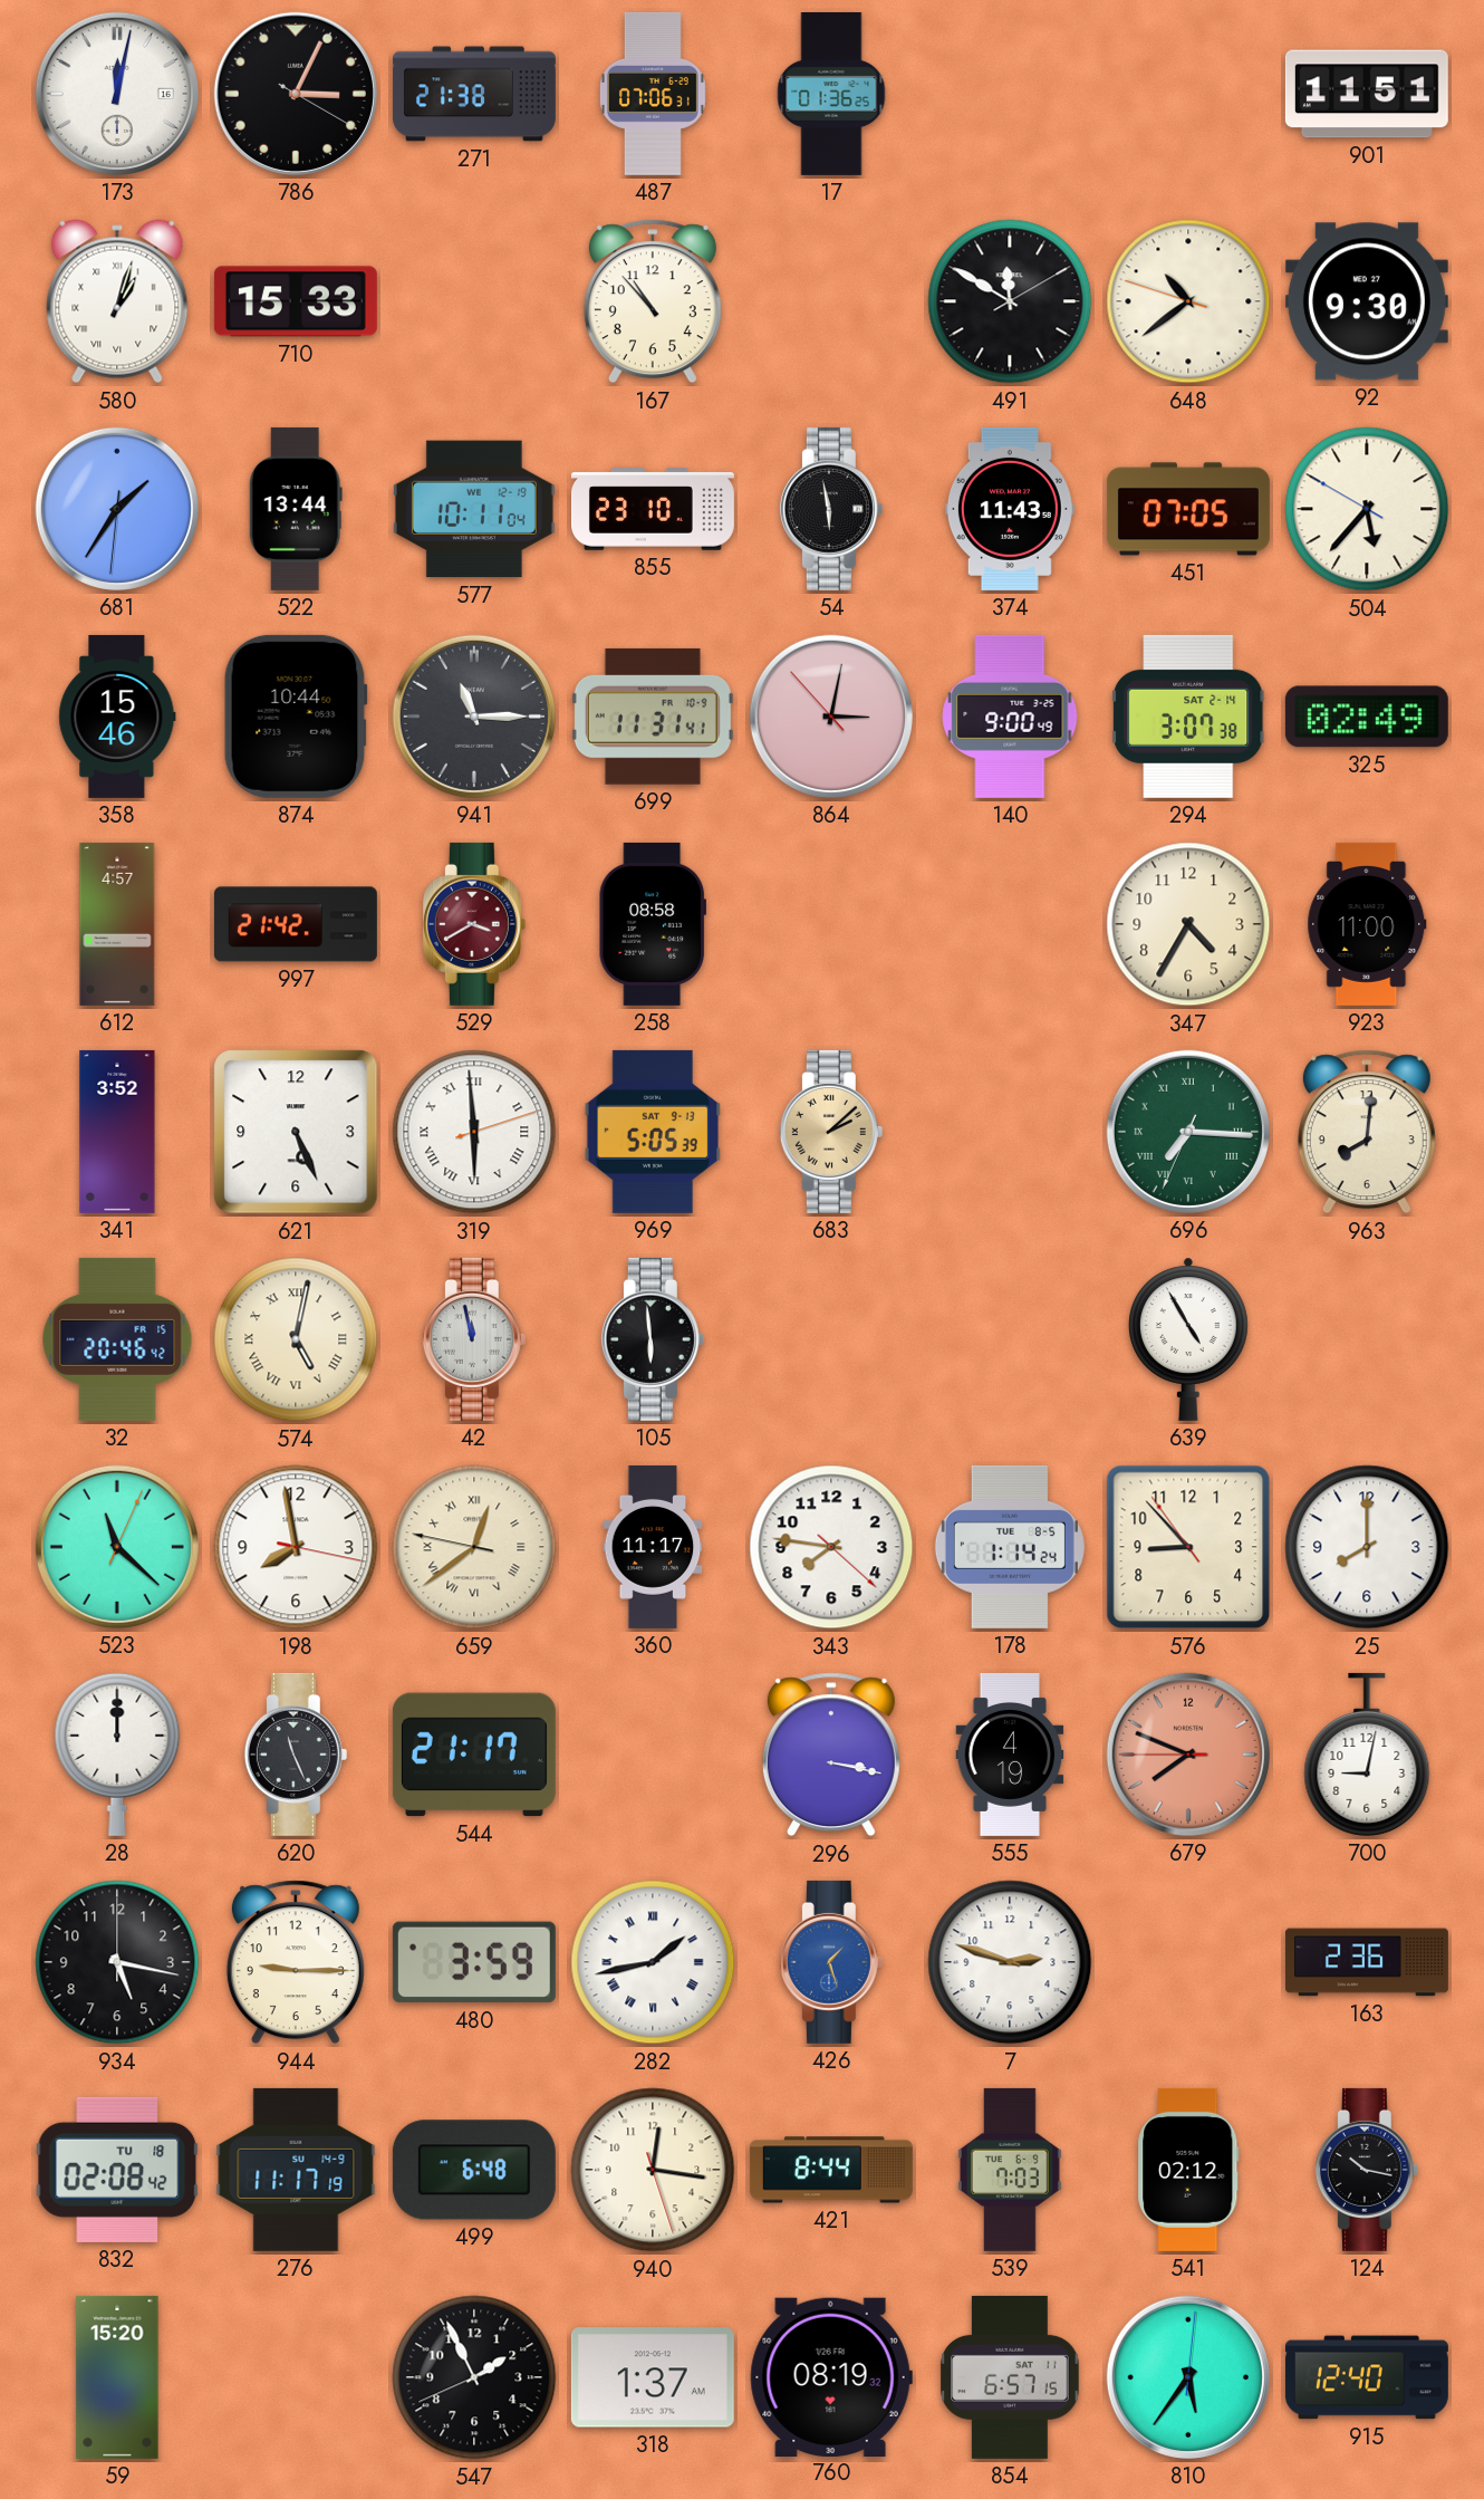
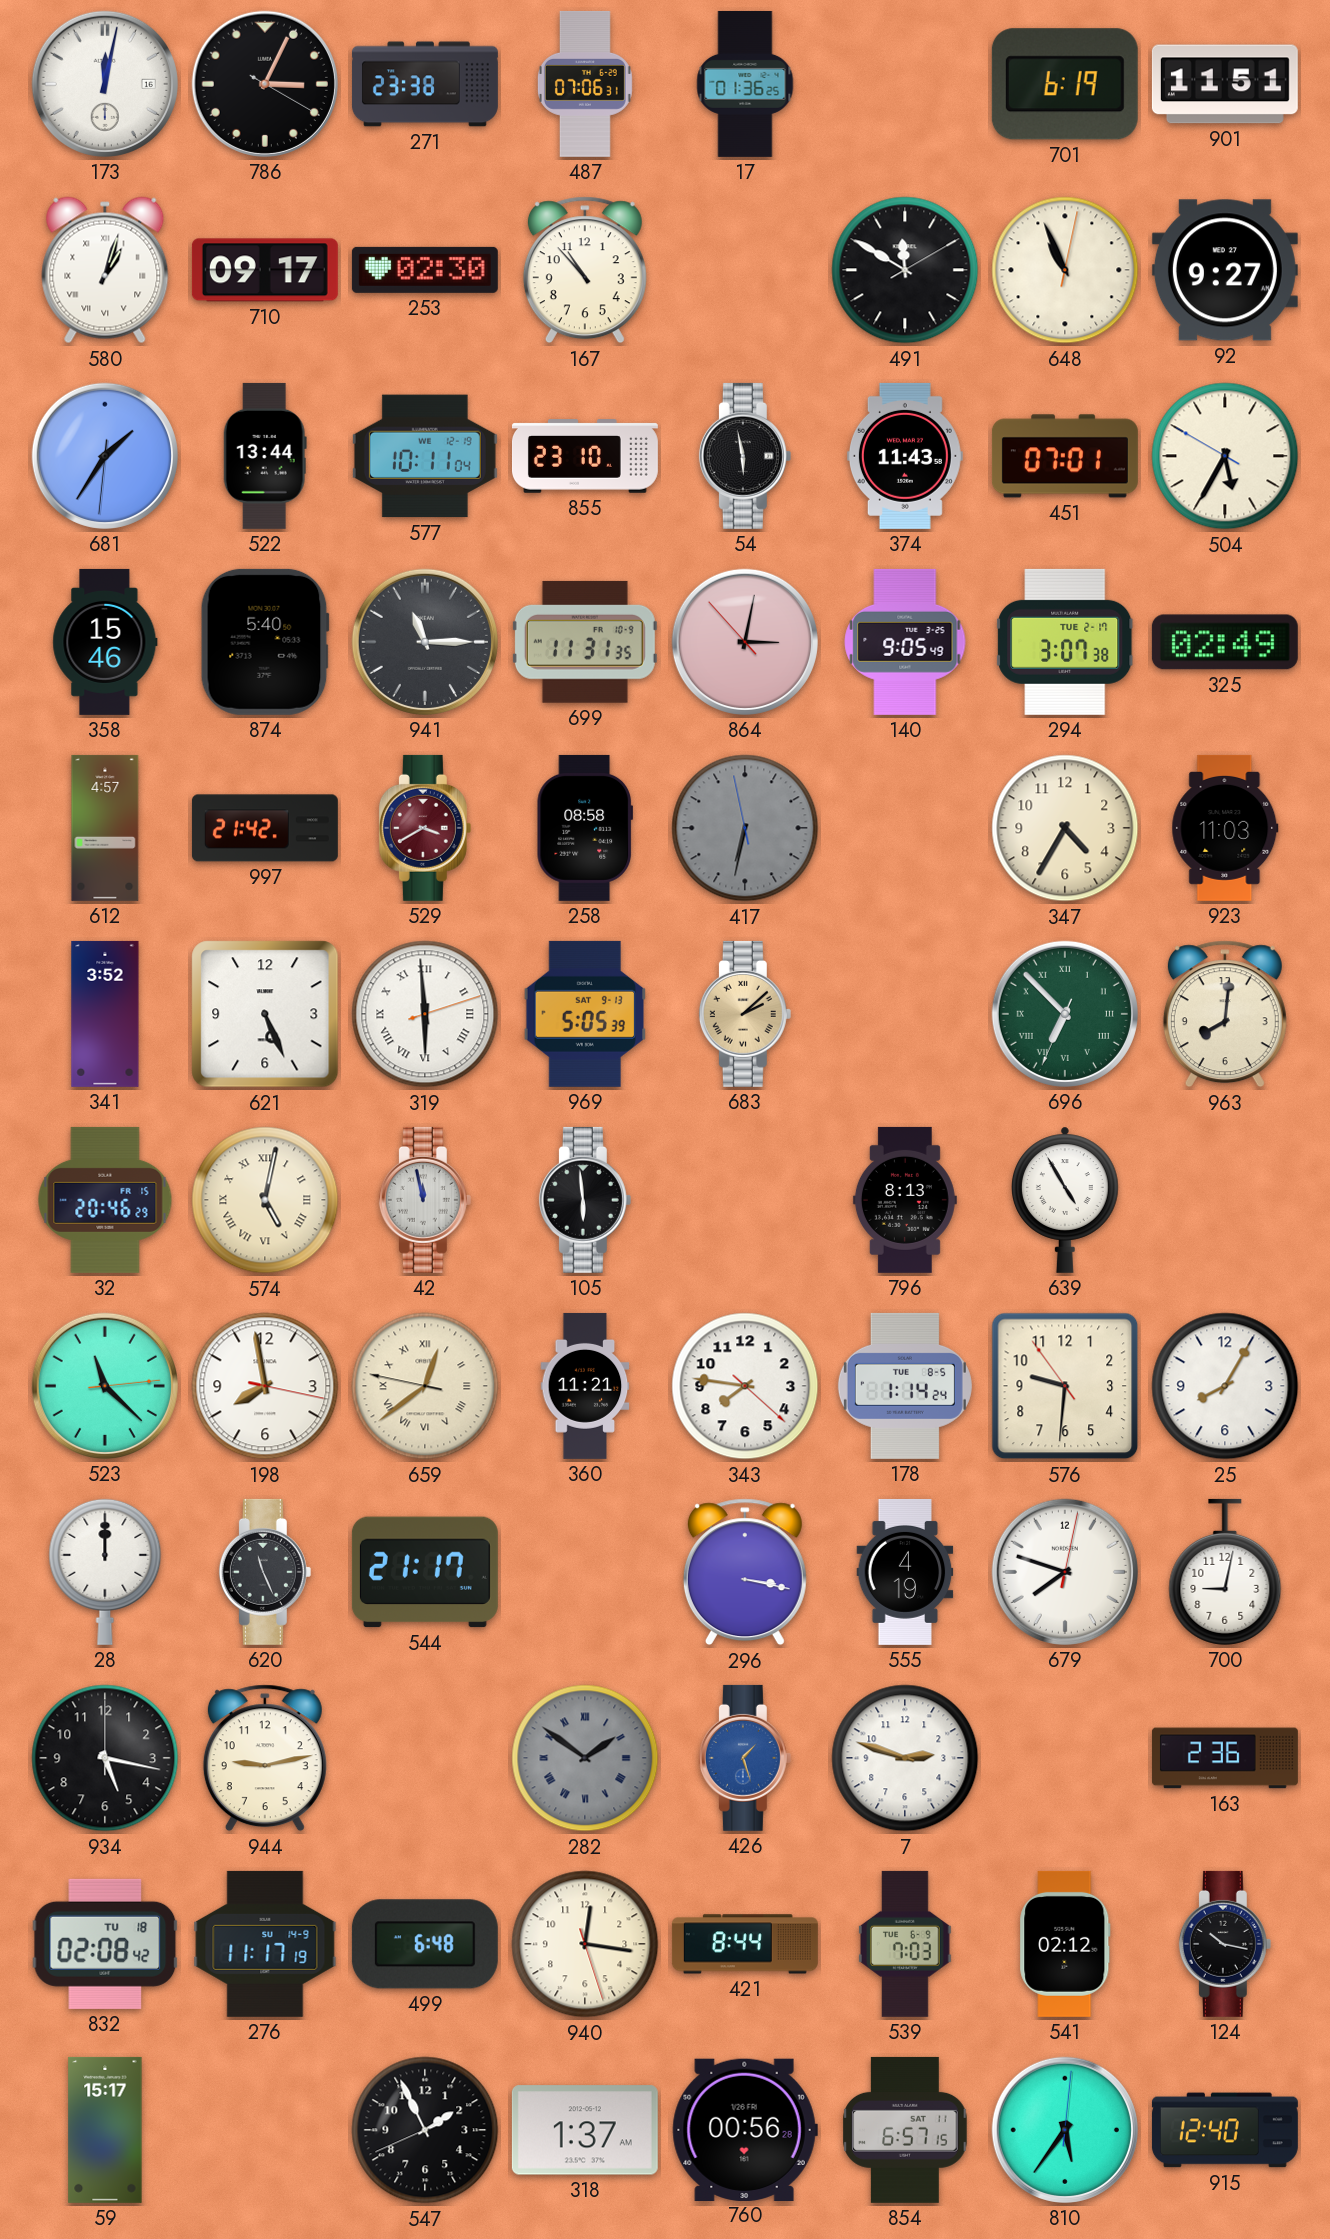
271: 21:38 -> 23:38 (425, 84)
701: none -> 6:19 (1065, 84)
710: 15:33 -> 09:17 (265, 270)
253: none -> 02:30 (425, 270)
648: 10:38 -> 10:56 (1065, 270)
92: 9:30 -> 9:27 (1225, 270)
451: 07:05 -> 07:01 (1065, 456)
504: 5:36 -> 5:34 (1225, 456)
874: 10:44 -> 5:40 (265, 642)
699: 11:31:41 -> 11:31:35 (585, 642)
140: 9:00 -> 9:05 (905, 642)
294 date: SAT 2-14 -> TUE 2-17 (1066, 642)
417: none -> 6:31 (745, 828)
923: 11:00 -> 11:03 (1225, 828)
696: 7:15 -> 6:52 (1065, 1014)
32: 20:46:42 -> 20:46:29 (105, 1200)
796: none -> 8:13 (905, 1200)
523: 11:22:04 -> 11:22:14 (105, 1386)
360: 11:17 -> 11:21 (585, 1386)
576: 8:52 -> 9:30 (1065, 1386)
25: 8:00 -> 8:05 (1225, 1386)
679: 7:48:45 -> 7:48:02 (1065, 1572)
679 dial: salmon -> white (1065, 1572)
944: 9:15 -> 9:13 (265, 1758)
480: 3:59 -> none (474, 1962)
282: 1:43 -> 1:51 (585, 1758)
282 dial: white -> grey (585, 1758)
59: 15:20 -> 15:17 (105, 2130)
760: 08:19 -> 00:56 (745, 2129)
